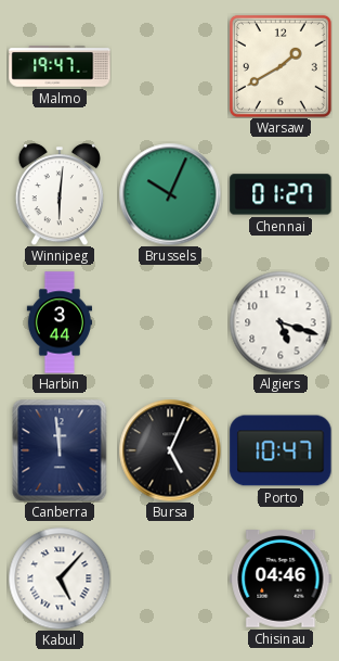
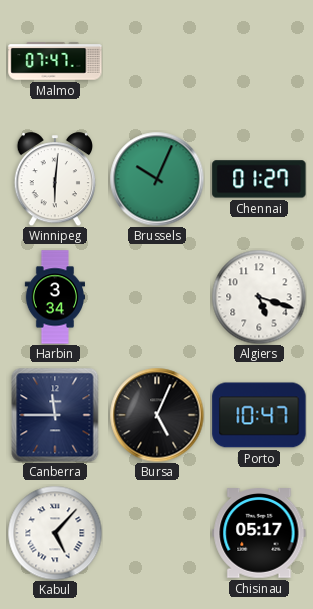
Malmo: 19:47 -> 07:47 (55, 61)
Warsaw: 1:40 -> none (281, 66)
Harbin: 3:44 -> 3:34 (54, 297)
Canberra: 11:59 -> 11:45 (55, 415)
Chisinau: 04:46 -> 05:17 (259, 533)
